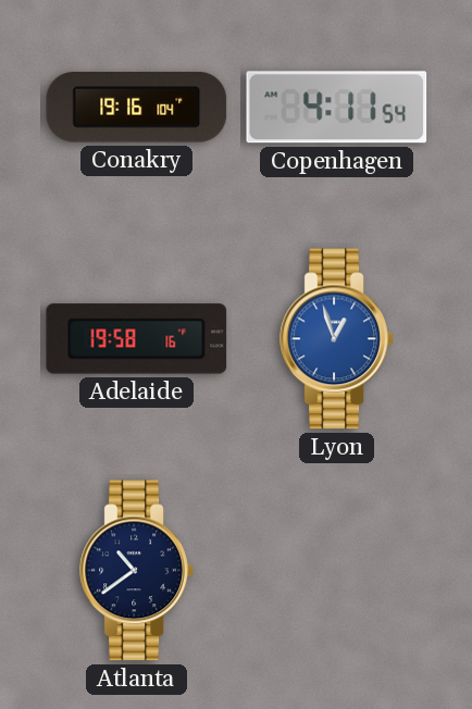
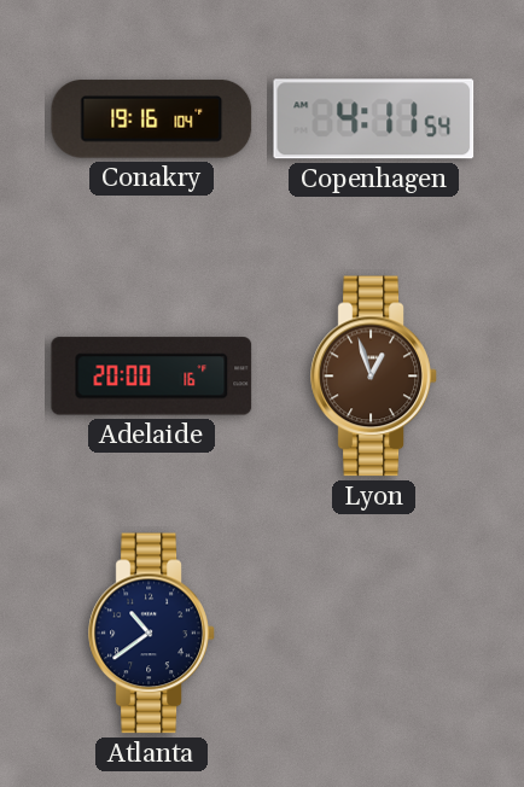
Adelaide: 19:58 -> 20:00 (152, 377)
Lyon dial: blue -> brown (374, 377)
